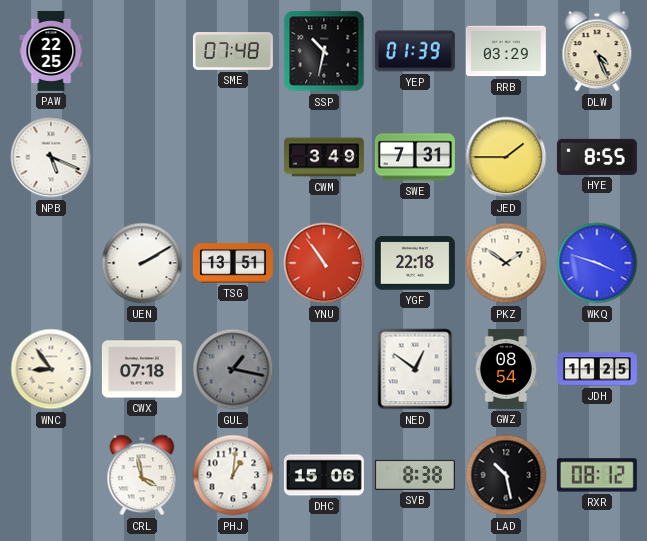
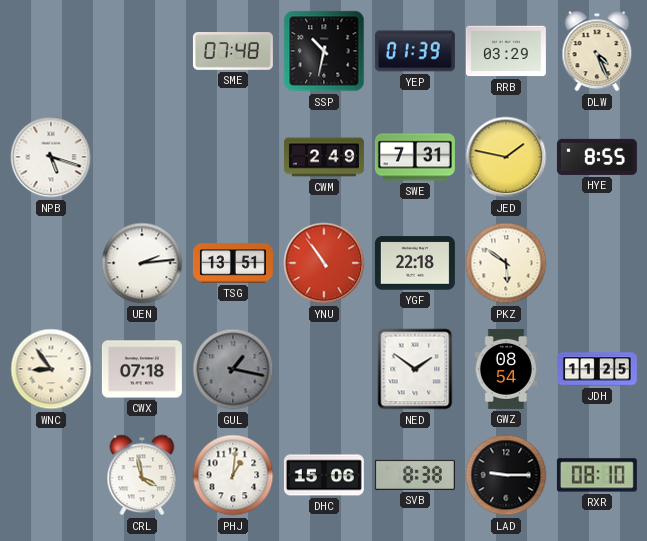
PAW: 22:25 -> none (51, 51)
NPB: 5:19 -> 5:18 (51, 157)
CWM: 3:49 -> 2:49 (324, 157)
JED: 1:45 -> 1:47 (506, 157)
UEN: 2:10 -> 2:14 (142, 263)
PKZ: 1:51 -> 5:51 (506, 263)
WKQ: 3:48 -> none (597, 263)
NED: 12:51 -> 1:51 (415, 369)
LAD: 10:28 -> 9:15 (506, 475)
RXR: 08:12 -> 08:10 (597, 475)
